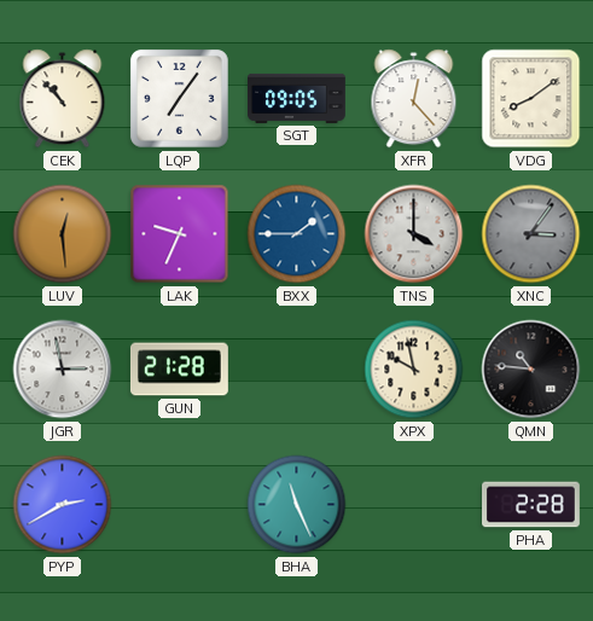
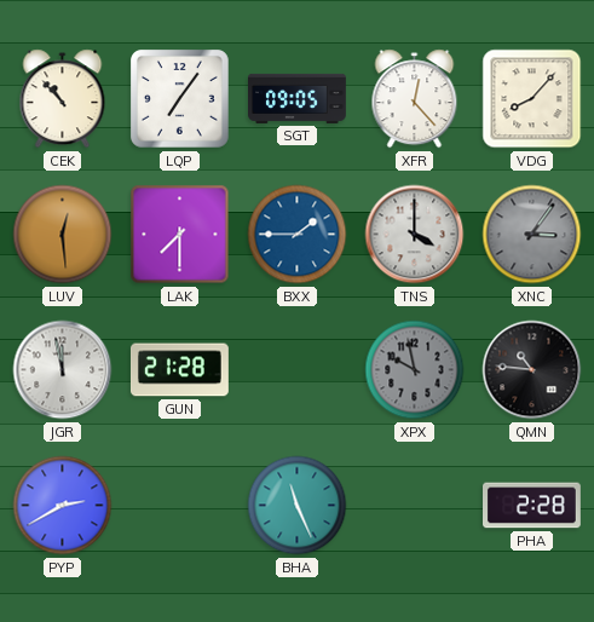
VDG: 8:09 -> 8:07 (532, 99)
LAK: 9:34 -> 7:30 (180, 235)
JGR: 2:58 -> 11:58 (63, 370)
XPX dial: cream -> grey (415, 370)
